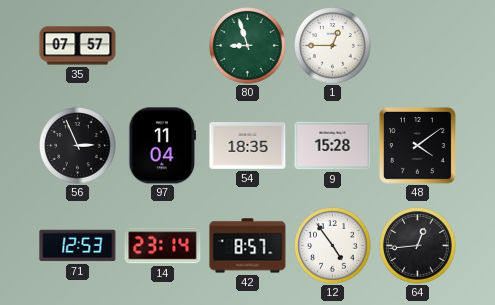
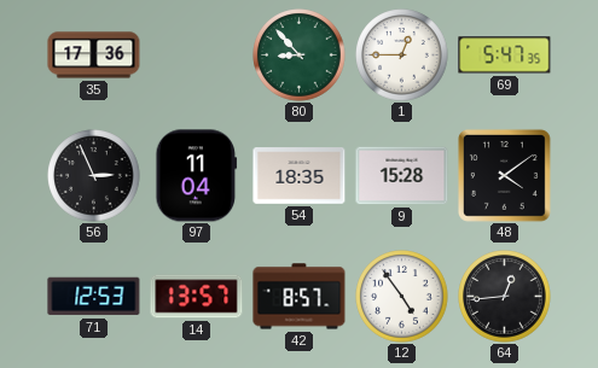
35: 07:57 -> 17:36 (94, 56)
80: 8:57 -> 8:53 (300, 56)
69: none -> 5:47 (505, 56)
14: 23:14 -> 13:57 (197, 297)
